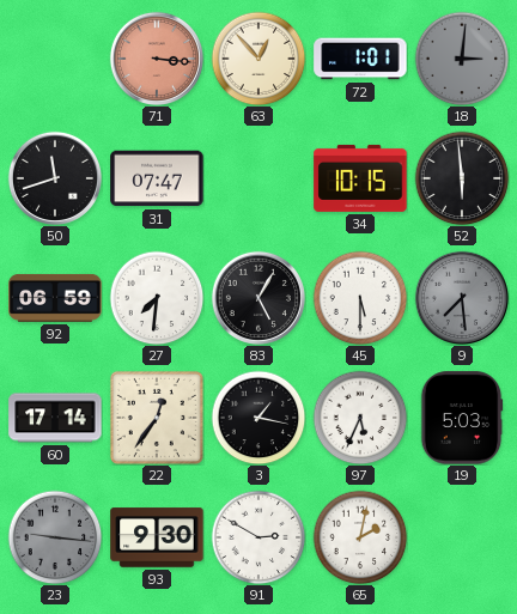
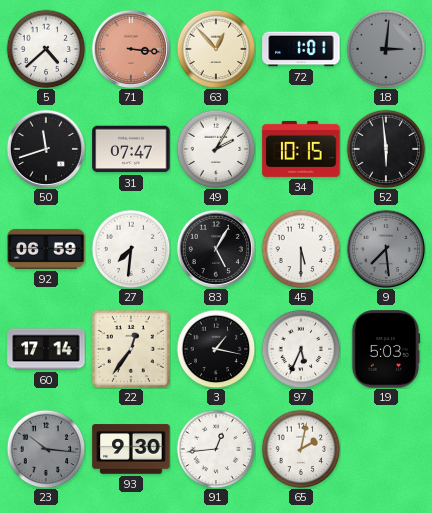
5: none -> 4:38 (46, 49)
49: none -> 2:05 (216, 149)
23: 9:16 -> 10:16 (46, 449)
91: 2:50 -> 12:44 (216, 449)
